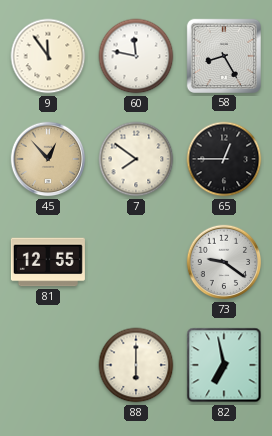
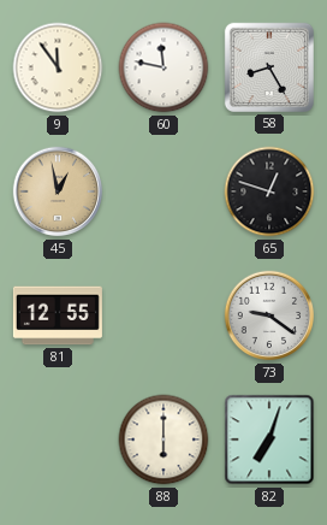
45: 12:53 -> 12:58 (58, 191)
7: 7:51 -> none (136, 159)
65: 12:45 -> 12:48 (269, 191)
82: 6:58 -> 7:03 (269, 440)
